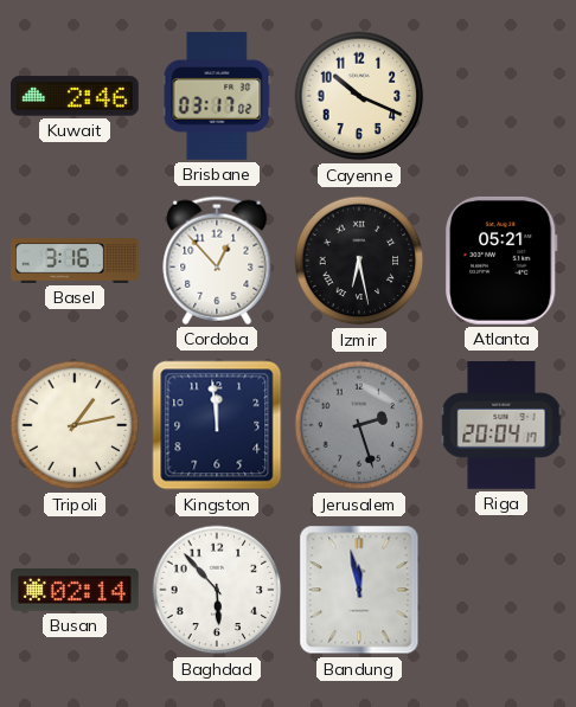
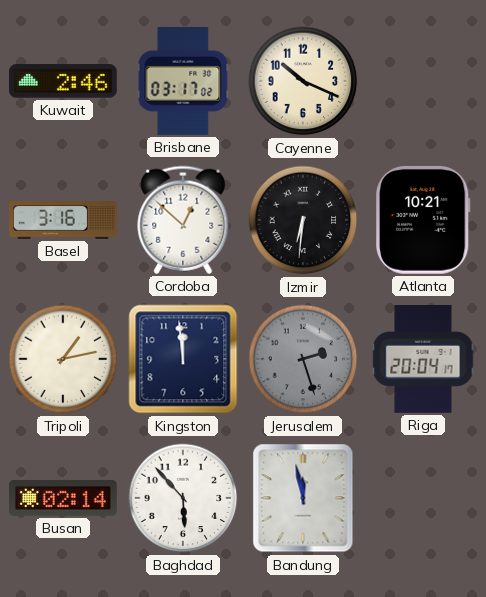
Cordoba: 12:53 -> 12:52 (183, 220)
Izmir: 6:28 -> 6:31 (303, 220)
Atlanta: 05:21 -> 10:21 (424, 220)
